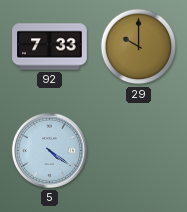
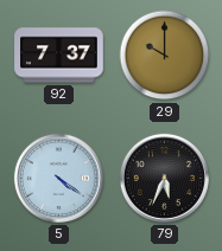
92: 7:33 -> 7:37 (59, 56)
79: none -> 5:34 (164, 178)
